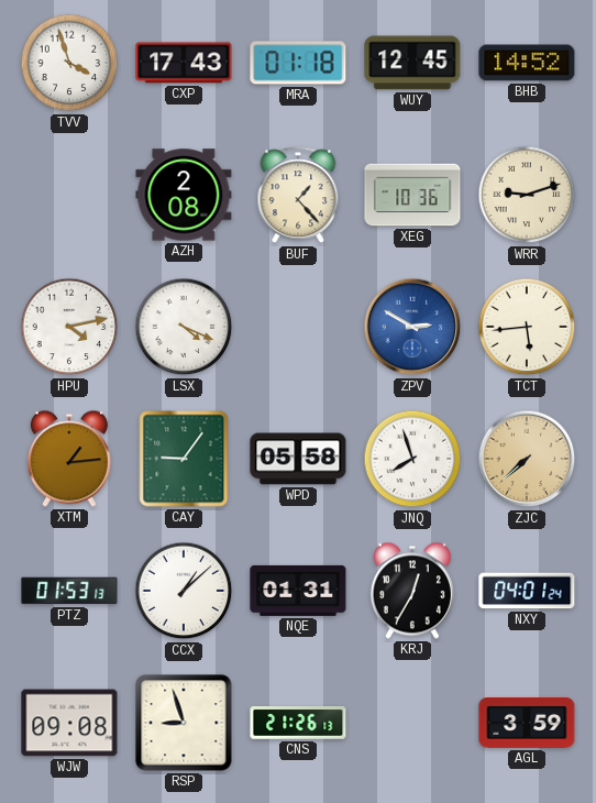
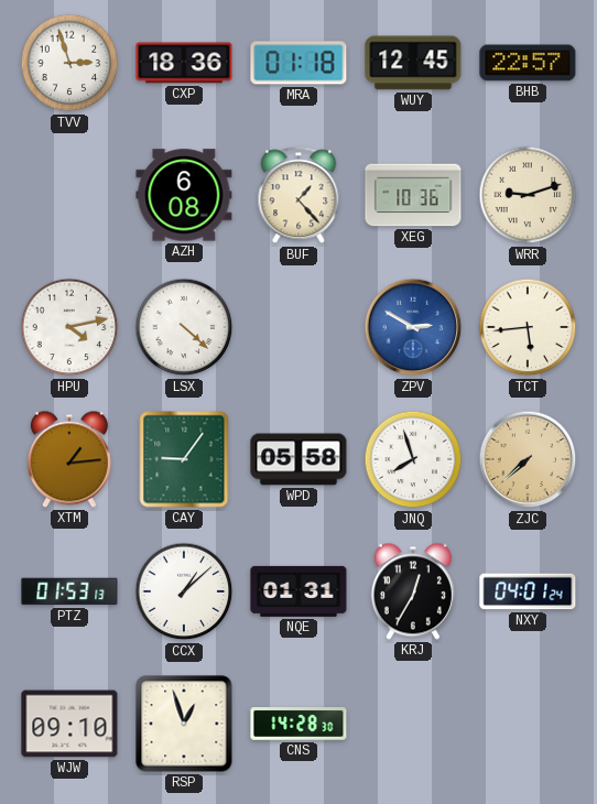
TVV: 3:57 -> 2:57 (69, 63)
CXP: 17:43 -> 18:36 (184, 63)
BHB: 14:52 -> 22:57 (528, 63)
AZH: 2:08 -> 6:08 (184, 195)
LSX: 4:19 -> 4:22 (184, 327)
WJW: 09:08 -> 09:10 (69, 724)
RSP: 8:57 -> 12:57 (184, 724)
CNS: 21:26 -> 14:28 (298, 725)
AGL: 3:59 -> none (527, 723)
